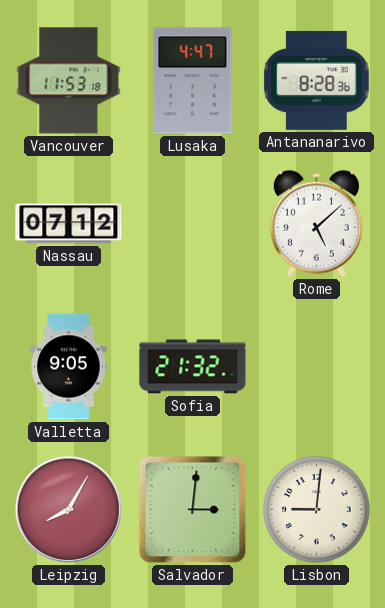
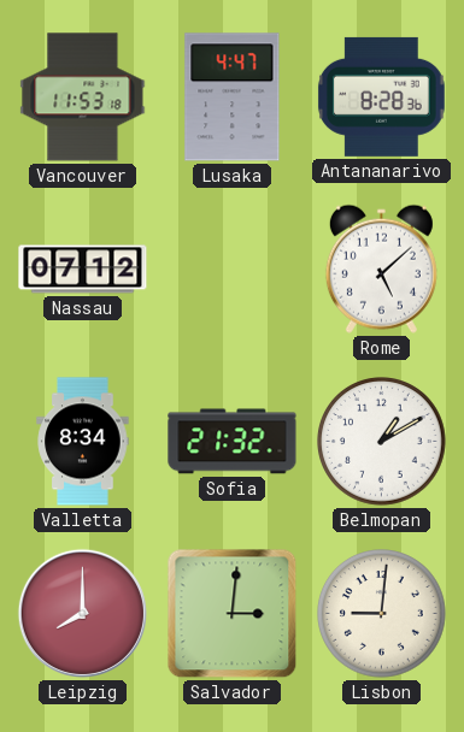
Valletta: 9:05 -> 8:34 (83, 442)
Belmopan: none -> 1:10 (382, 442)
Leipzig: 8:05 -> 8:00 (82, 613)
